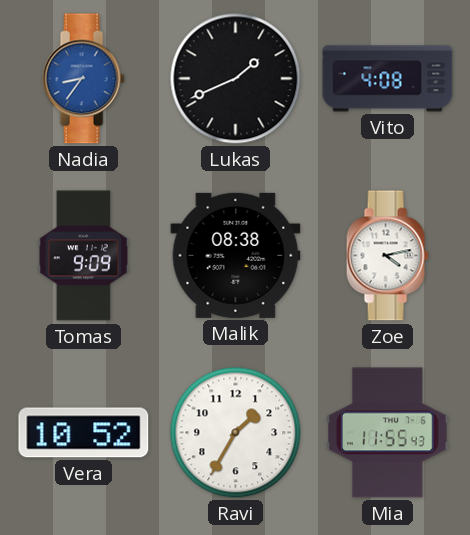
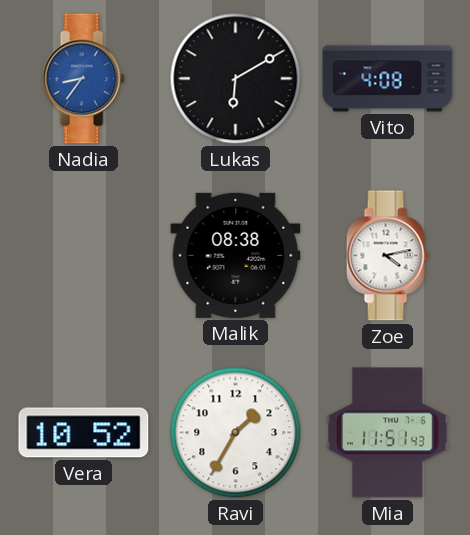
Lukas: 1:41 -> 6:10 (236, 79)
Tomas: 9:09 -> none (83, 256)
Mia: 11:55 -> 11:51 (388, 433)
